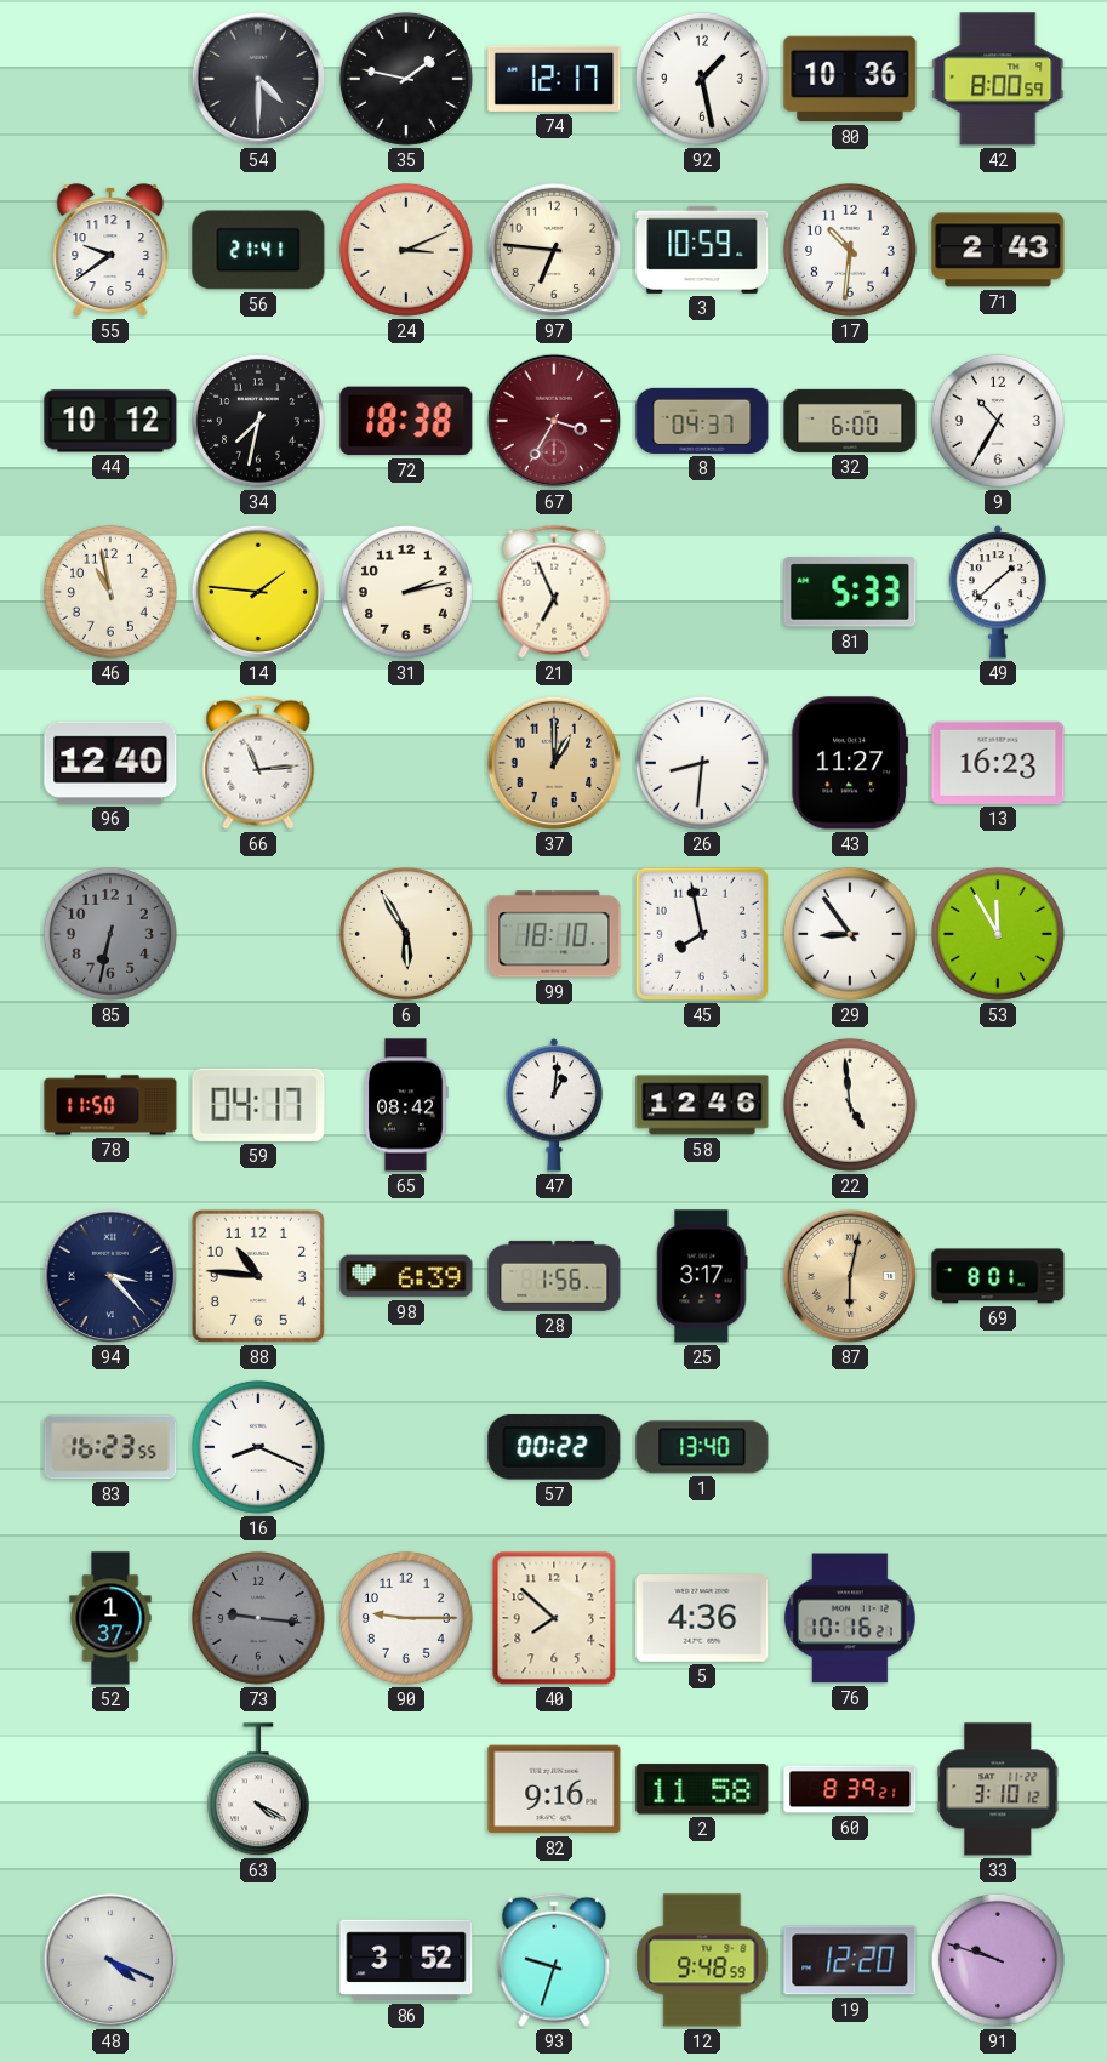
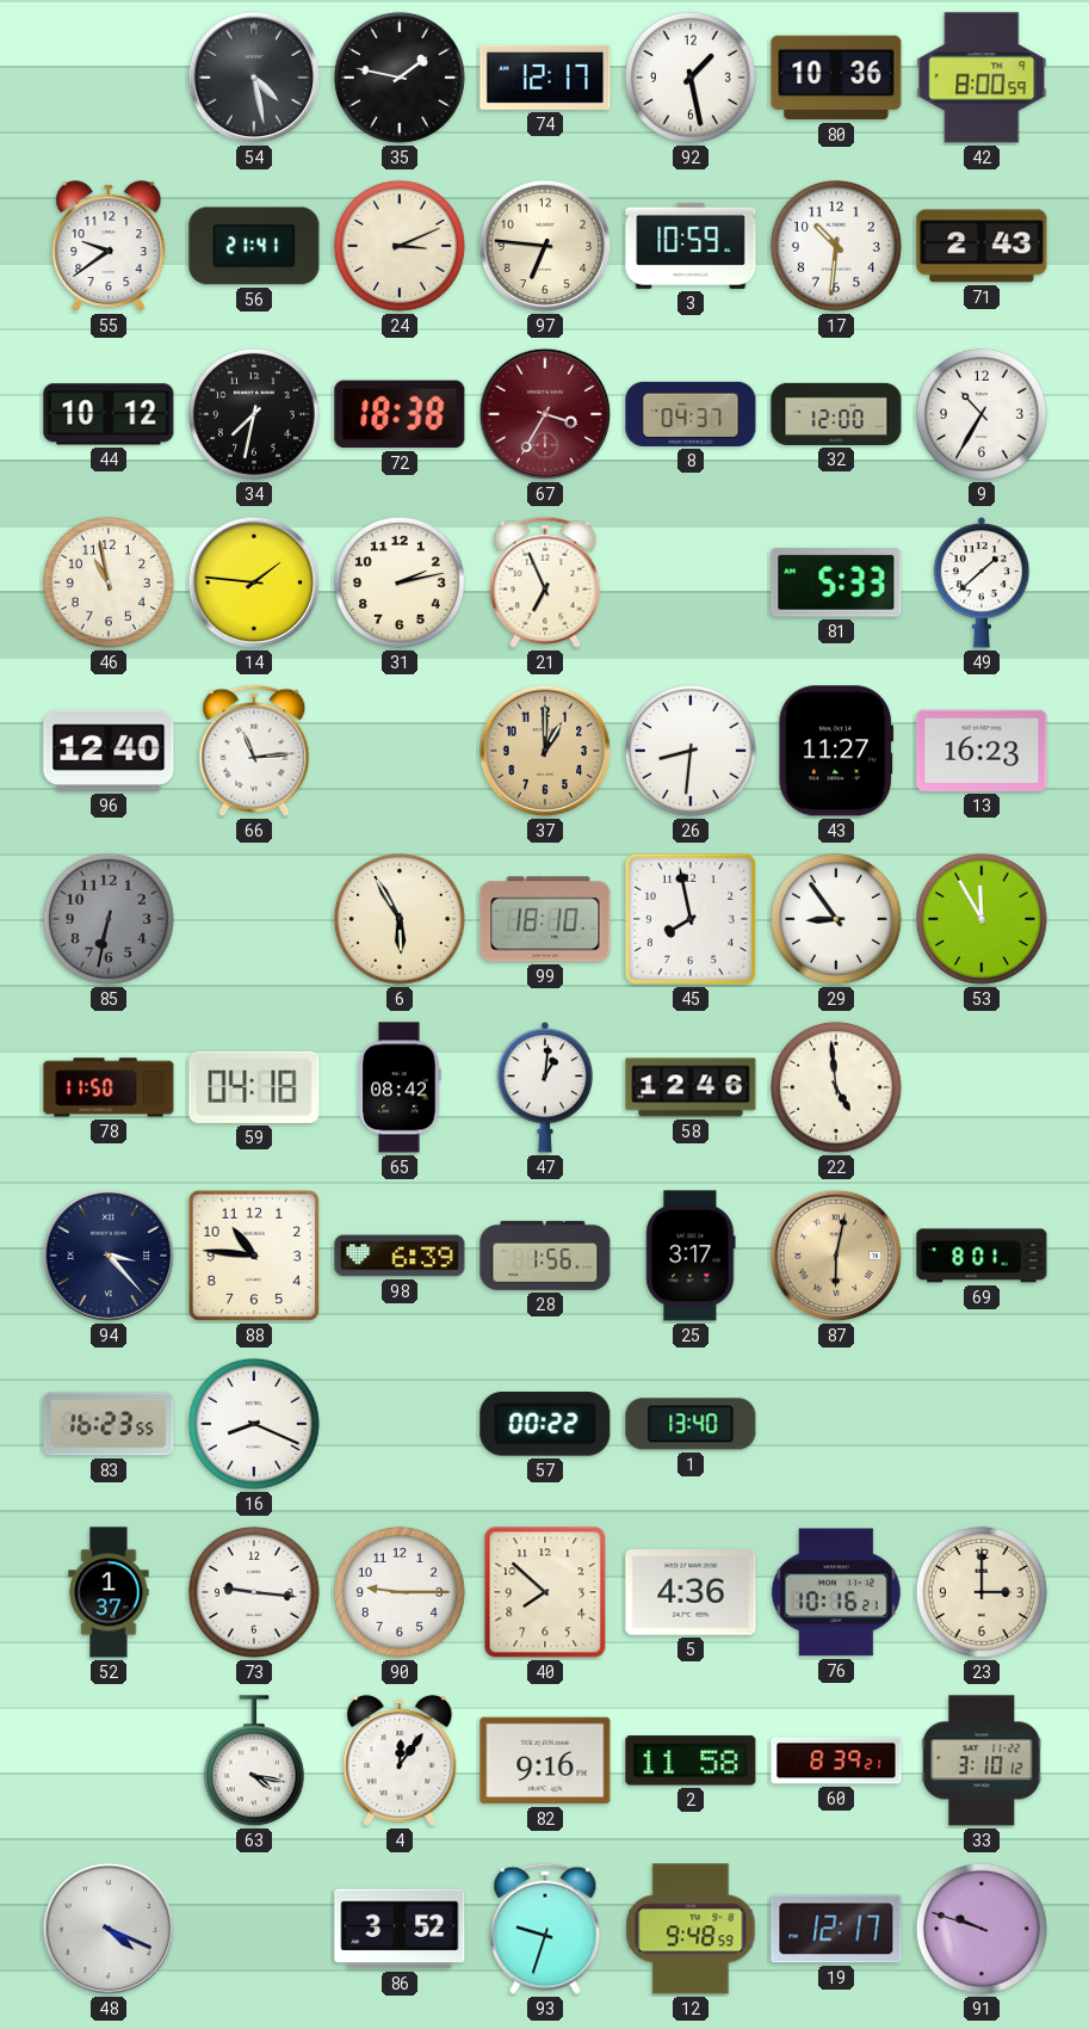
54: 4:30 -> 4:28 (254, 78)
32: 6:00 -> 12:00 (836, 414)
59: 04:17 -> 04:18 (254, 1087)
73 dial: grey -> white (254, 1592)
23: none -> 3:00 (982, 1592)
63: 4:20 -> 4:17 (254, 1762)
4: none -> 12:06 (400, 1760)
19: 12:20 -> 12:17 (836, 1929)
